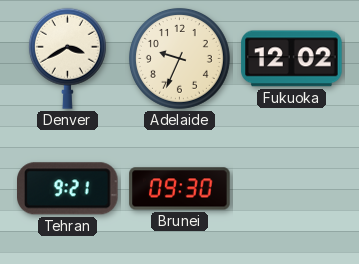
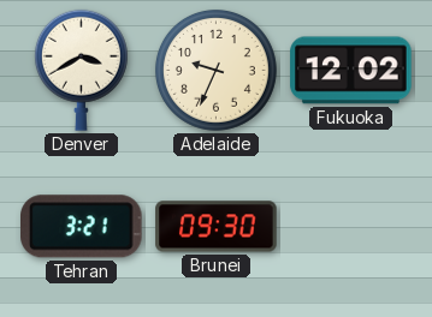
Tehran: 9:21 -> 3:21 (82, 227)
